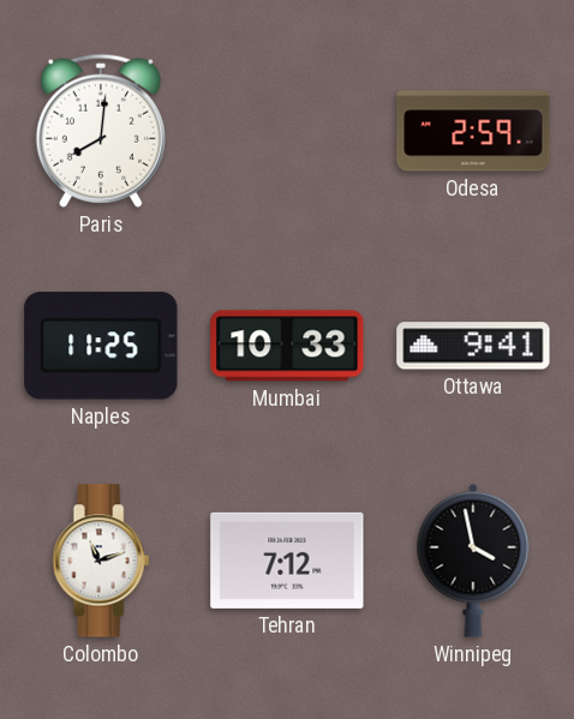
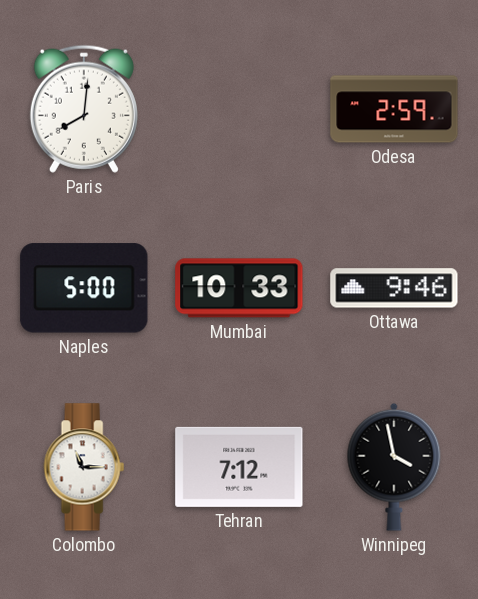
Naples: 11:25 -> 5:00 (84, 288)
Ottawa: 9:41 -> 9:46 (394, 288)
Colombo: 11:12 -> 11:15 (84, 467)
